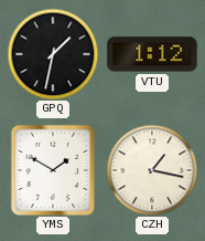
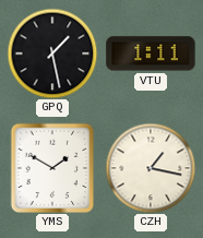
GPQ: 1:32 -> 1:28 (52, 53)
VTU: 1:12 -> 1:11 (151, 53)
